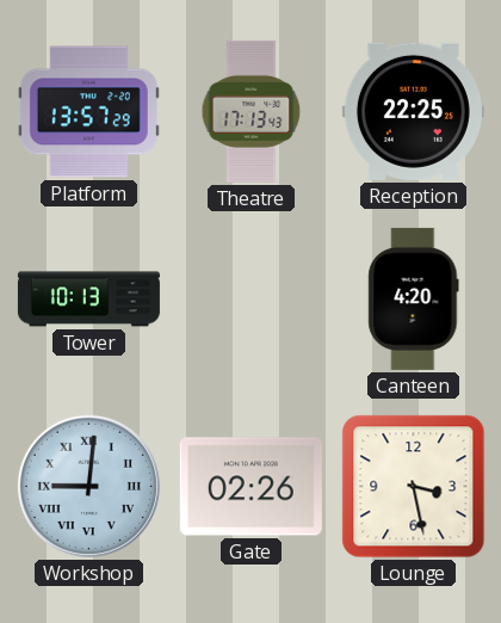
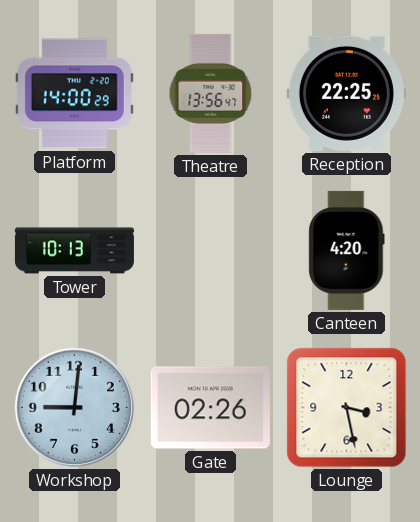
Platform: 13:57 -> 14:00 (74, 94)
Theatre: 17:13 -> 13:56 (211, 93)
Workshop numerals: Roman -> Arabic (74, 407)
